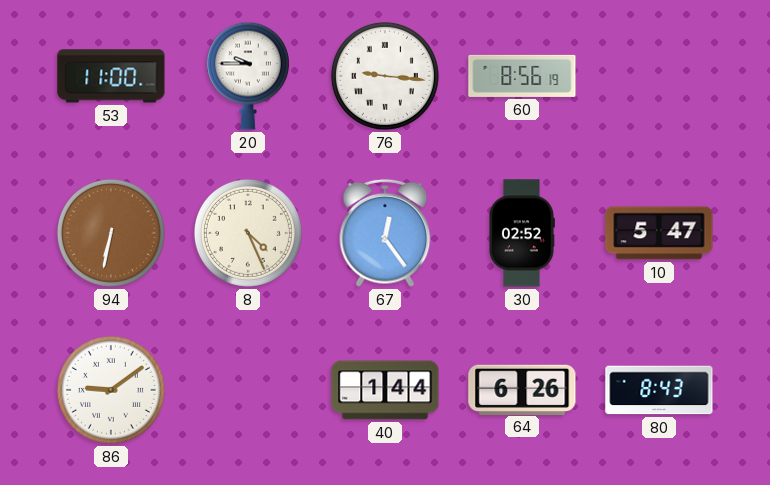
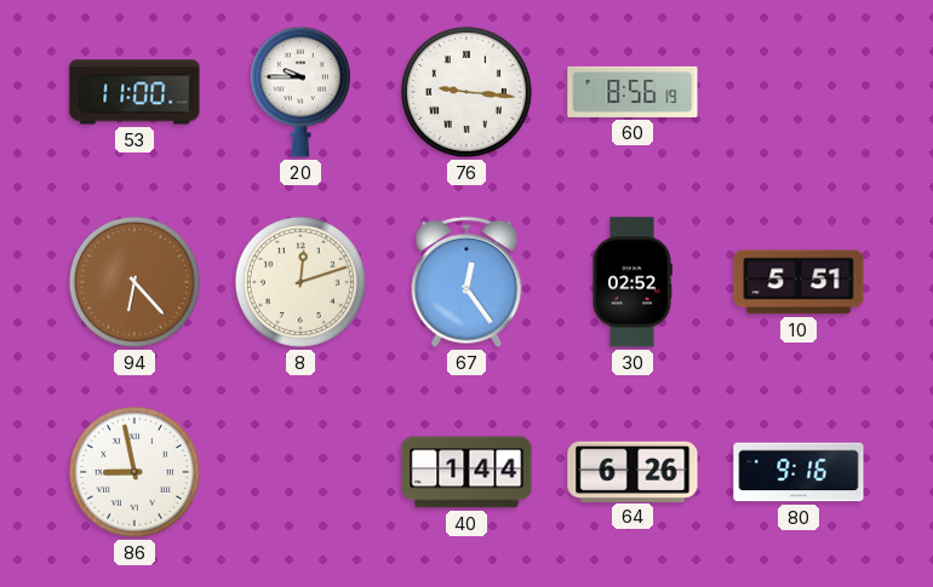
94: 6:32 -> 6:23 (134, 282)
8: 4:26 -> 12:12 (300, 282)
10: 5:47 -> 5:51 (799, 282)
86: 9:09 -> 8:58 (134, 472)
80: 8:43 -> 9:16 (799, 472)
